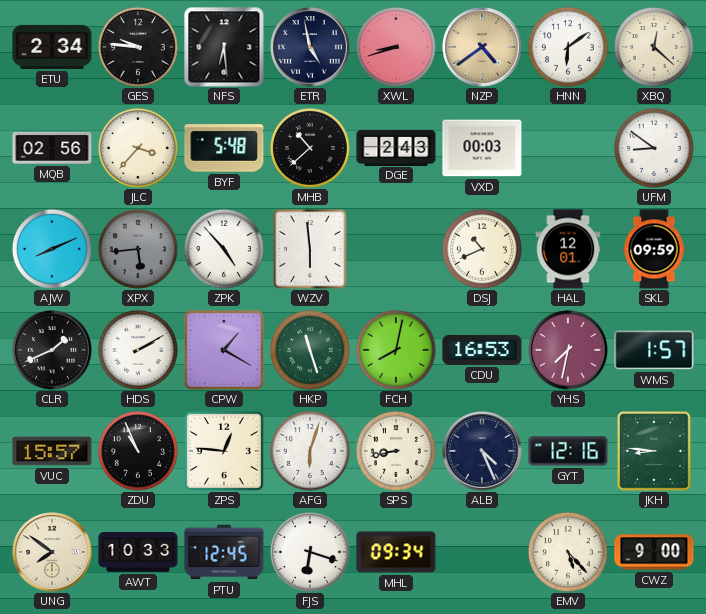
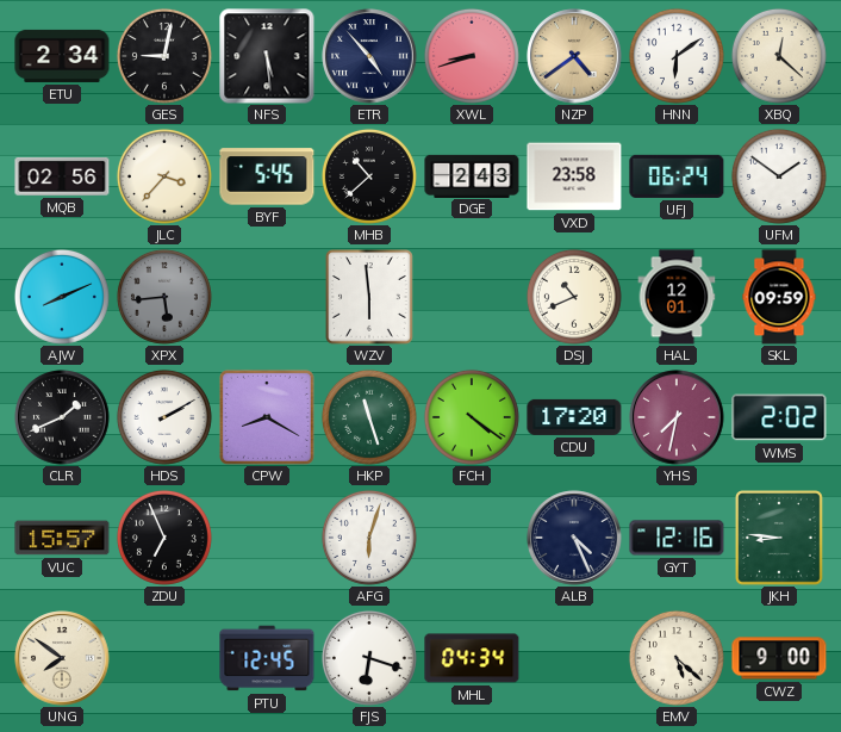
GES: 9:46 -> 9:02 (164, 56)
NFS: 6:29 -> 5:29 (267, 56)
ETR: 4:58 -> 4:53 (369, 56)
BYF: 5:48 -> 5:45 (267, 176)
VXD: 00:03 -> 23:58 (574, 176)
UFJ: none -> 06:24 (677, 176)
UFM: 8:51 -> 1:51 (779, 176)
ZPK: 4:53 -> none (224, 249)
CPW: 1:20 -> 8:20 (267, 417)
FCH: 8:02 -> 4:21 (472, 417)
CDU: 16:53 -> 17:20 (574, 417)
WMS: 1:57 -> 2:02 (779, 417)
ZDU: 10:56 -> 6:56 (164, 538)
ZPS: 12:46 -> none (224, 451)
SPS: 8:43 -> none (396, 451)
AWT: 10:33 -> none (138, 552)
MHL: 09:34 -> 04:34 (472, 658)
EMV: 5:23 -> 5:22 (677, 658)
